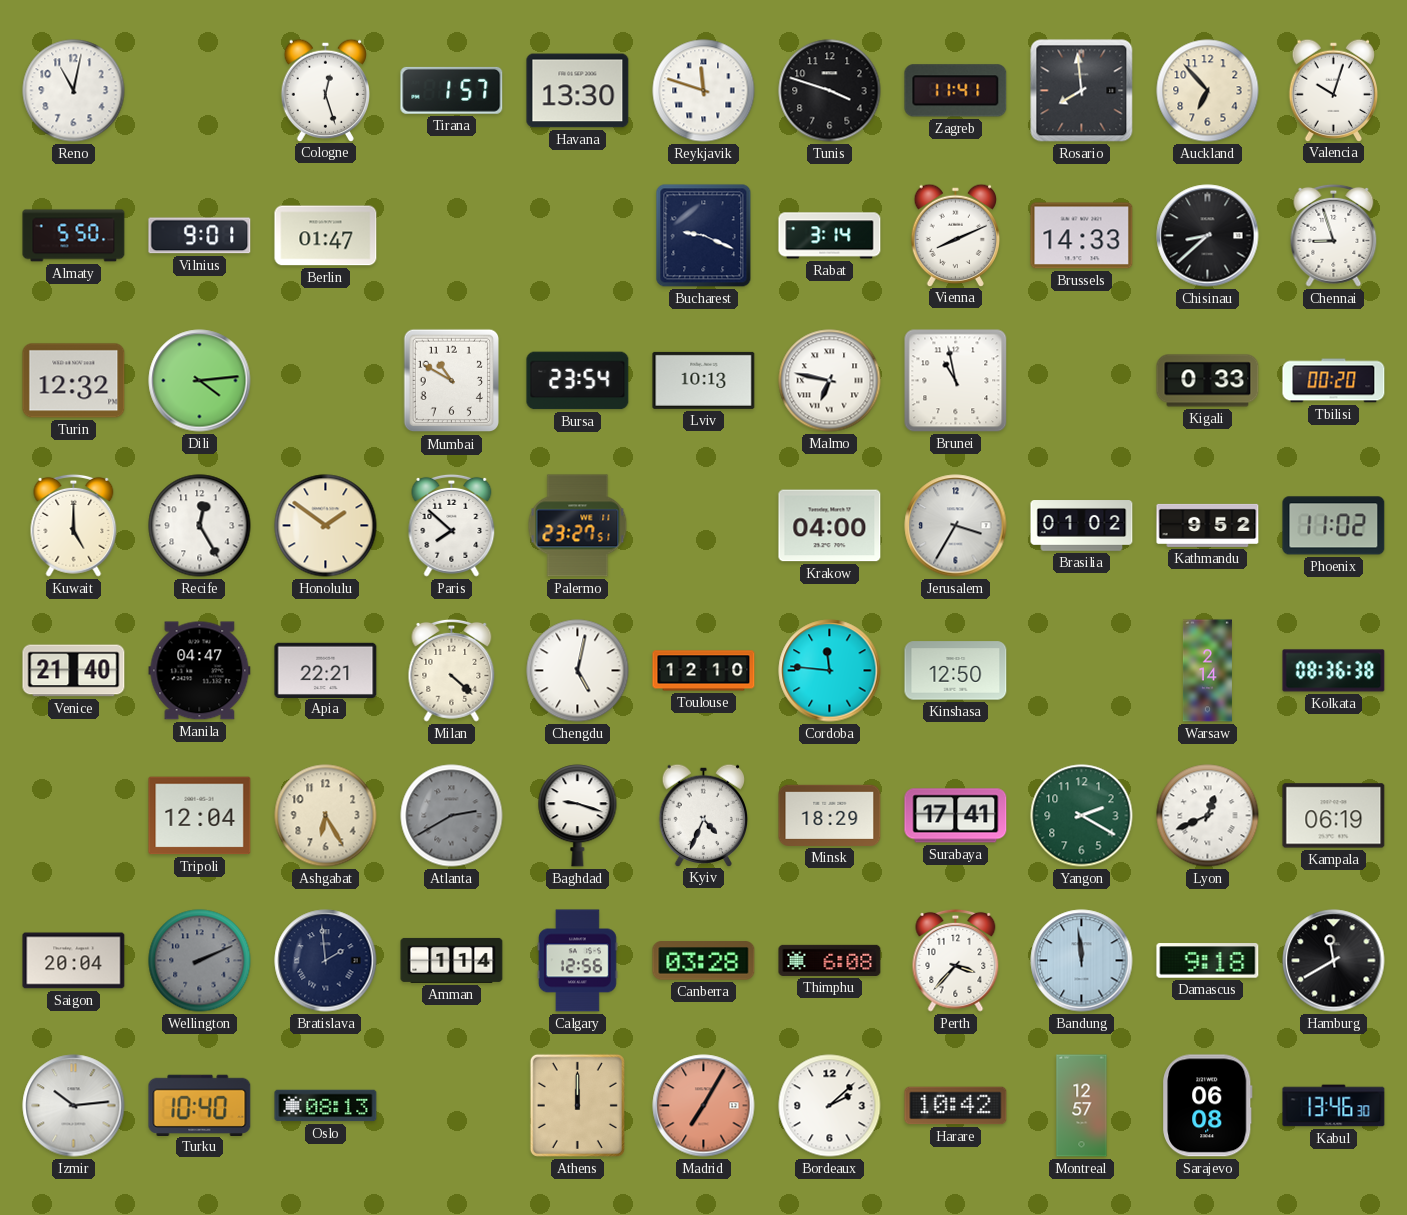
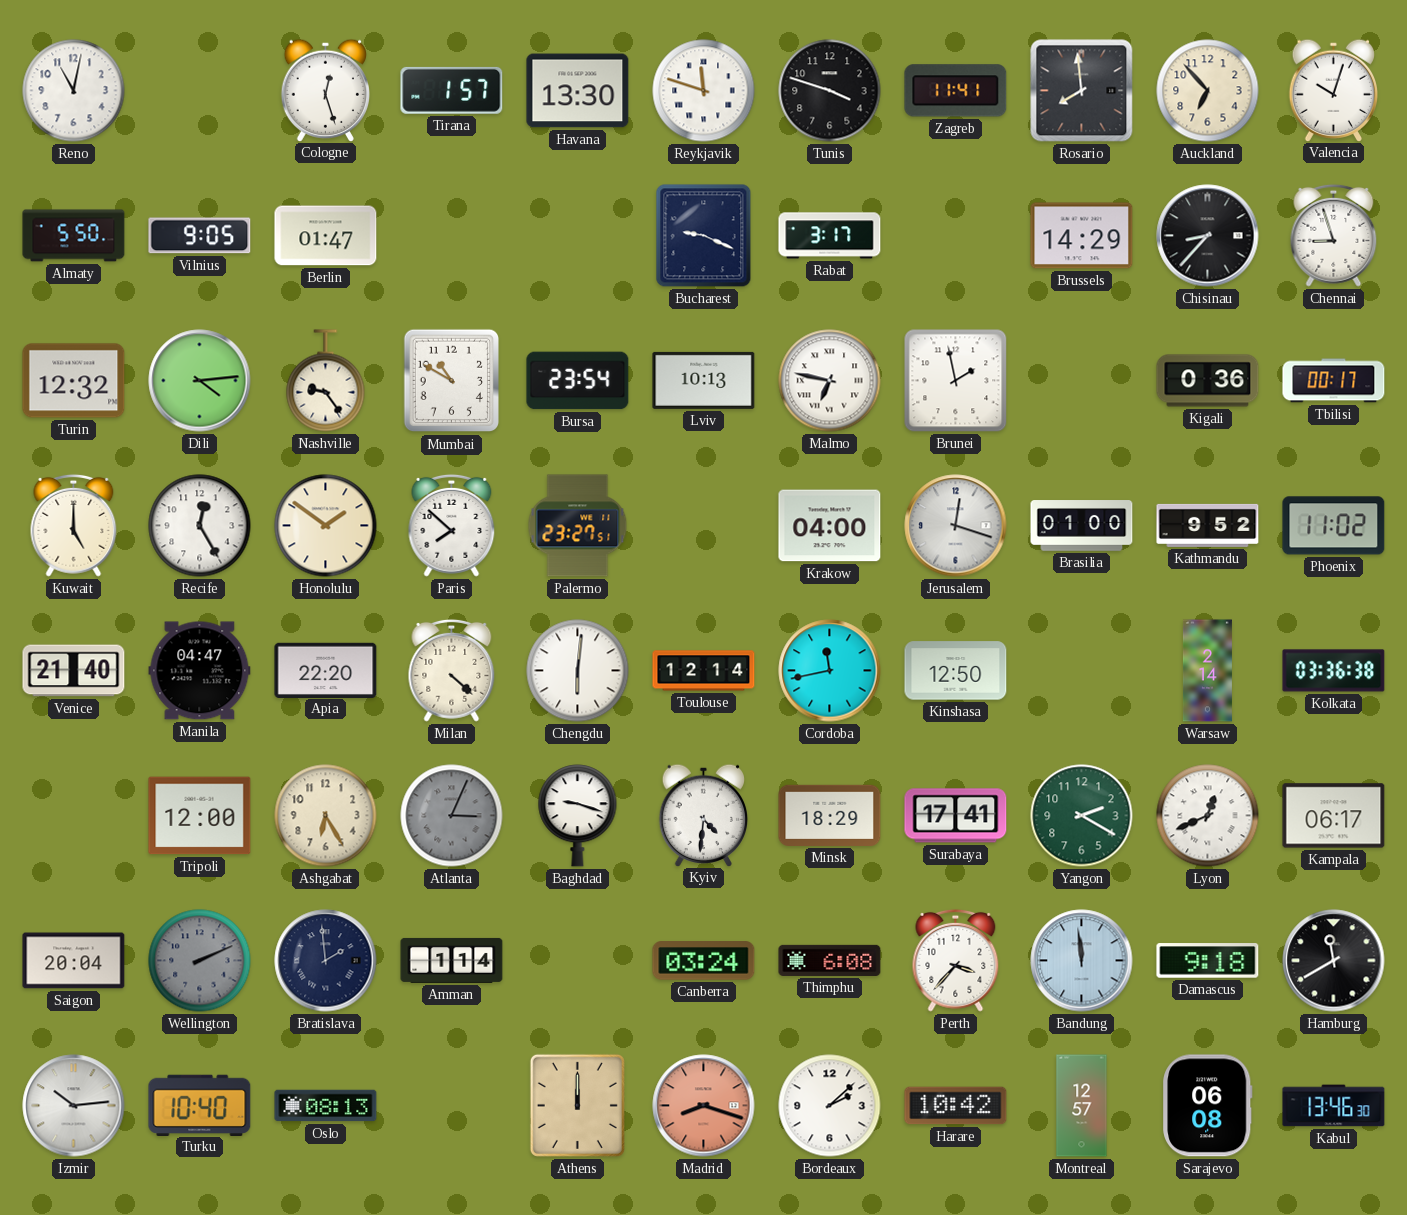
Vilnius: 9:01 -> 9:05 (200, 236)
Rabat: 3:14 -> 3:17 (830, 236)
Vienna: 8:11 -> none (955, 235)
Brussels: 14:33 -> 14:29 (1082, 236)
Chisinau: 8:38 -> 8:37 (1208, 236)
Nashville: none -> 9:24 (326, 381)
Brunei: 10:58 -> 1:58 (956, 381)
Kigali: 0:33 -> 0:36 (1208, 381)
Tbilisi: 00:20 -> 00:17 (1334, 381)
Jerusalem: 3:35 -> 12:18 (956, 526)
Brasilia: 01:02 -> 01:00 (1082, 526)
Apia: 22:21 -> 22:20 (326, 670)
Chengdu: 5:02 -> 6:01 (578, 671)
Toulouse: 12:10 -> 12:14 (704, 671)
Cordoba: 11:46 -> 11:43 (830, 671)
Kolkata: 08:36 -> 03:36 (1334, 671)
Tripoli: 12:04 -> 12:00 (200, 816)
Atlanta: 2:40 -> 3:04 (452, 816)
Kyiv: 4:34 -> 4:31 (703, 815)
Kampala: 06:19 -> 06:17 (1334, 816)
Calgary: 12:56 -> none (577, 961)
Canberra: 03:28 -> 03:24 (704, 961)
Madrid: 7:05 -> 8:18 (704, 1106)
